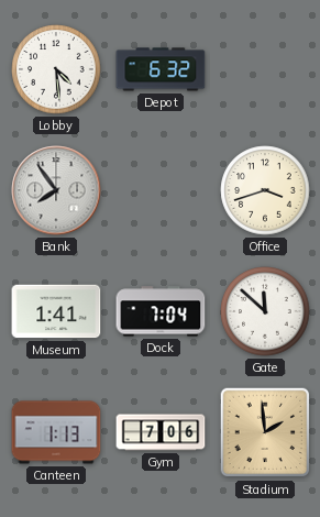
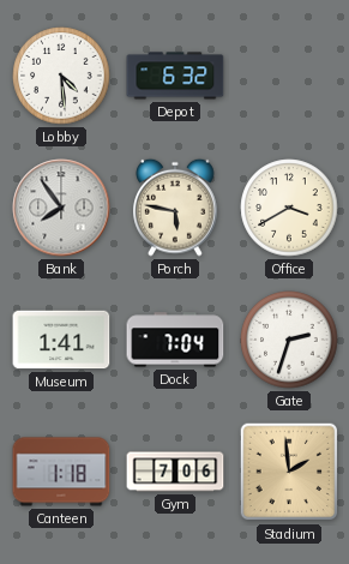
Porch: none -> 5:47 (175, 208)
Office: 3:42 -> 3:40 (289, 208)
Gate: 11:52 -> 2:33 (289, 340)
Canteen: 1:13 -> 1:18 (61, 472)
